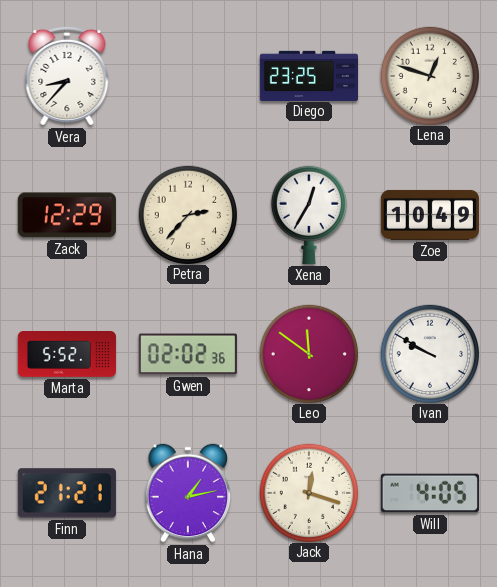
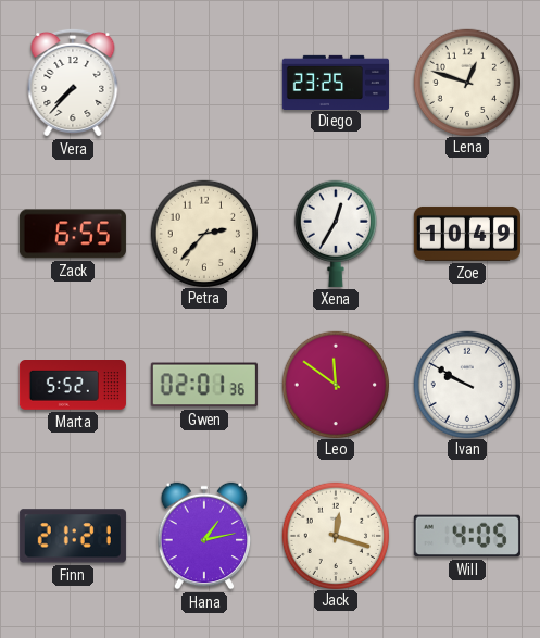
Vera: 8:37 -> 7:37 (73, 83)
Zack: 12:29 -> 6:55 (73, 234)
Gwen: 02:02 -> 02:01 (204, 385)
